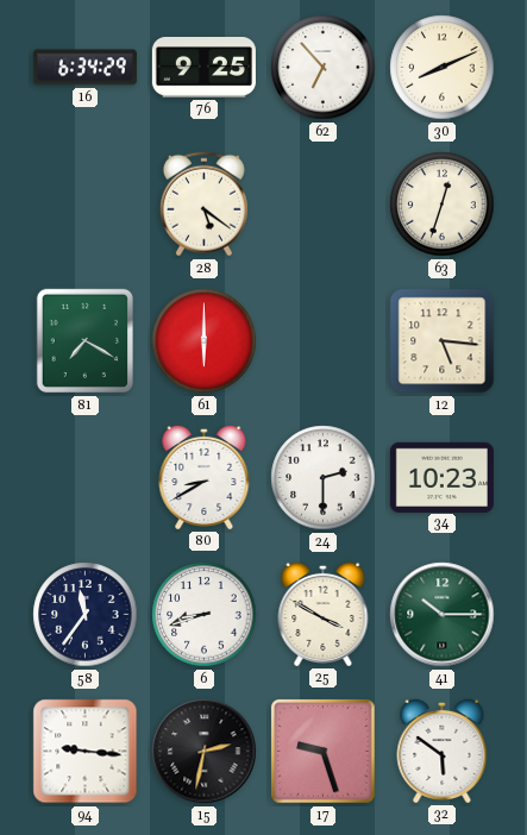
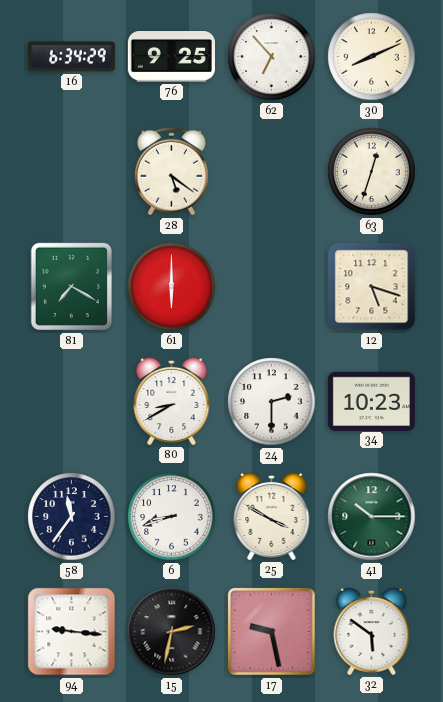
12: 5:16 -> 5:18 (372, 287)
17: 9:27 -> 9:28 (272, 632)
